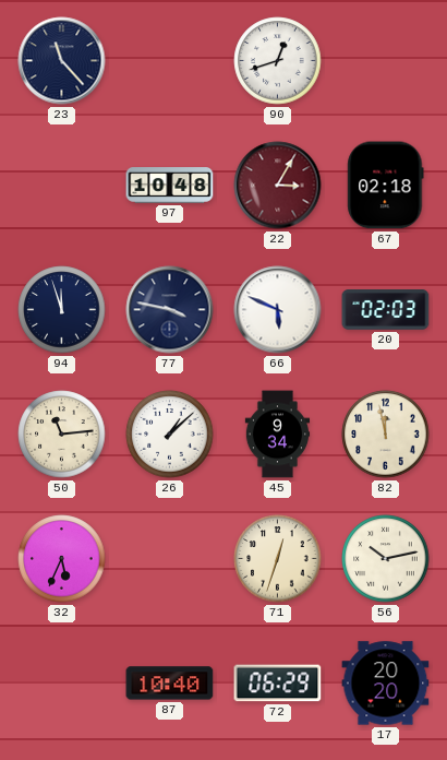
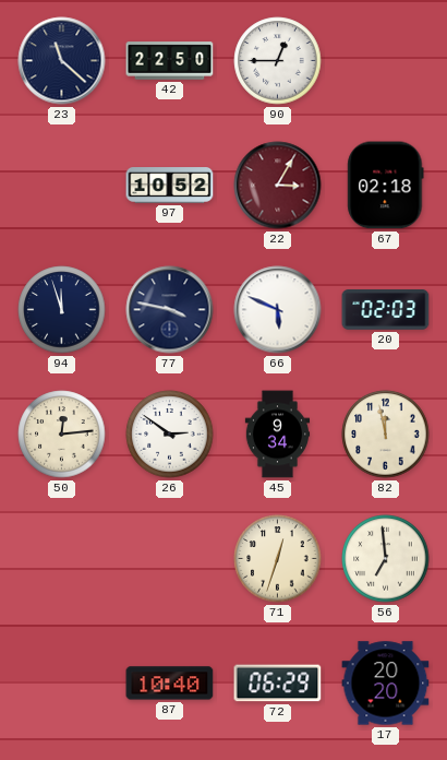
23: 11:23 -> 11:22 (62, 61)
42: none -> 22:50 (170, 61)
90: 12:42 -> 12:45 (278, 61)
97: 10:48 -> 10:52 (170, 186)
50: 11:14 -> 12:14 (62, 435)
26: 1:08 -> 2:51 (170, 435)
32: 5:34 -> none (62, 559)
56: 10:13 -> 6:59 (386, 559)
